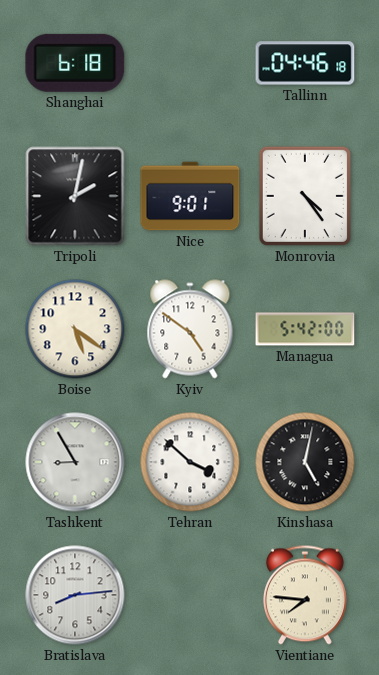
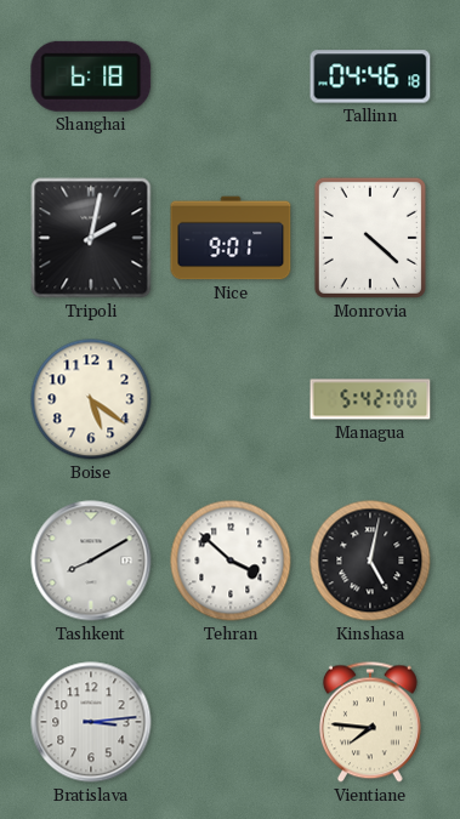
Monrovia: 4:24 -> 4:22 (370, 238)
Kyiv: 4:51 -> none (190, 329)
Tashkent: 8:55 -> 8:10 (91, 561)
Bratislava: 8:14 -> 3:14 (91, 722)
